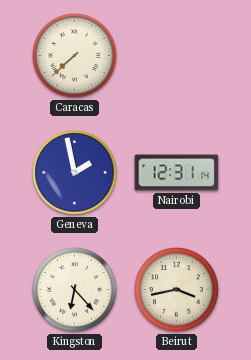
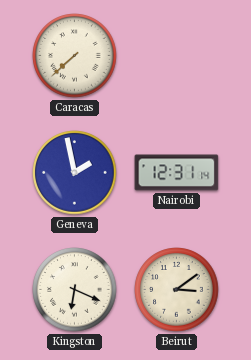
Kingston: 6:23 -> 6:19 (75, 290)
Beirut: 3:43 -> 3:09 (177, 290)
